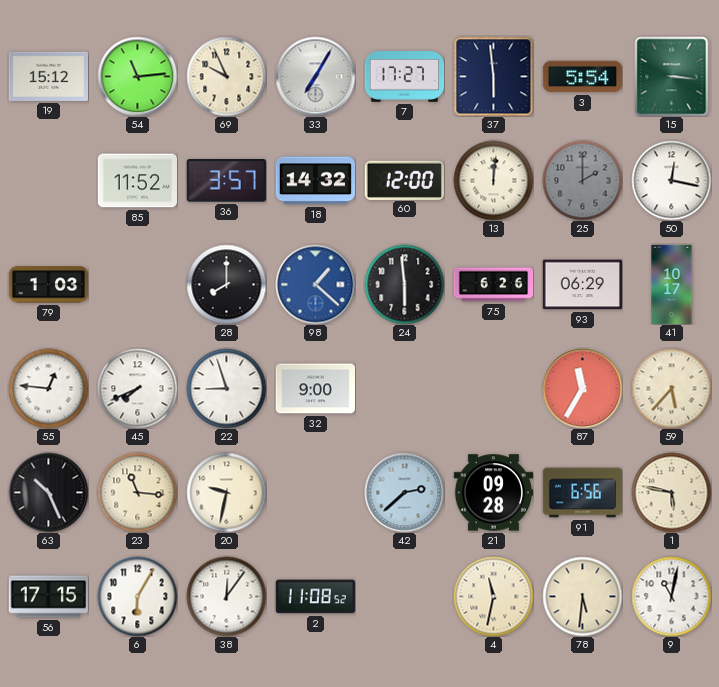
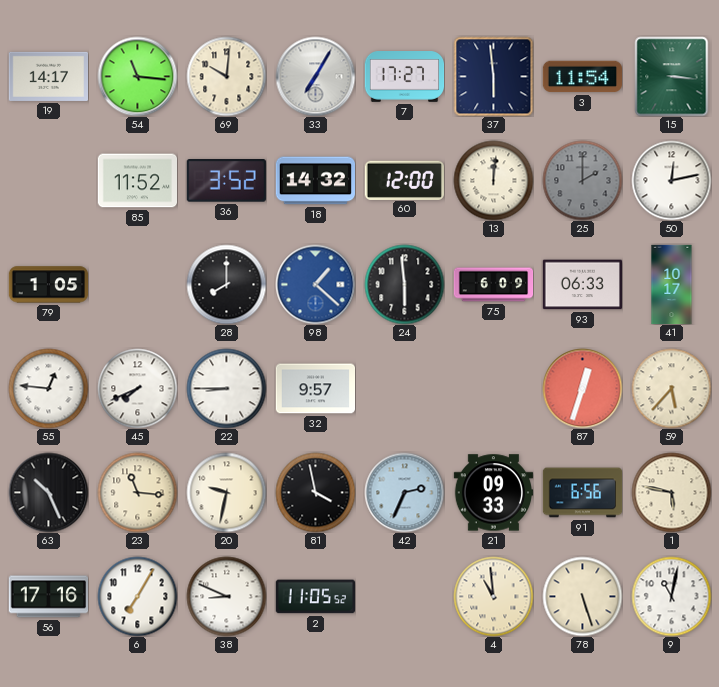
19: 15:12 -> 14:17 (48, 76)
54: 11:14 -> 11:16 (137, 76)
69: 9:56 -> 10:01 (226, 76)
3: 5:54 -> 11:54 (582, 77)
36: 3:57 -> 3:52 (226, 181)
50: 12:17 -> 12:13 (671, 180)
79: 1:03 -> 1:05 (48, 285)
75: 6:26 -> 6:09 (493, 285)
93: 06:29 -> 06:33 (582, 285)
22: 8:57 -> 8:45 (226, 388)
32: 9:00 -> 9:57 (315, 389)
87: 11:35 -> 12:33 (582, 388)
81: none -> 3:58 (315, 492)
42: 2:38 -> 2:34 (404, 492)
21: 09:28 -> 09:33 (493, 493)
56: 17:15 -> 17:16 (48, 597)
6: 6:05 -> 7:05 (137, 596)
38: 12:06 -> 8:49 (226, 596)
2: 11:08 -> 11:05 (315, 597)
4: 11:32 -> 10:59 (493, 596)
78: 5:31 -> 5:27 (582, 596)
